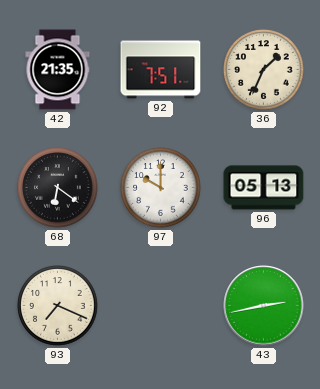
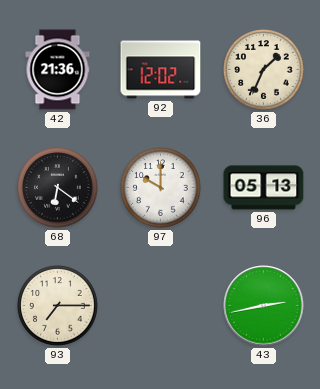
42: 21:35 -> 21:36 (58, 70)
92: 7:51 -> 12:02 (161, 70)
93: 7:19 -> 7:15 (58, 306)
